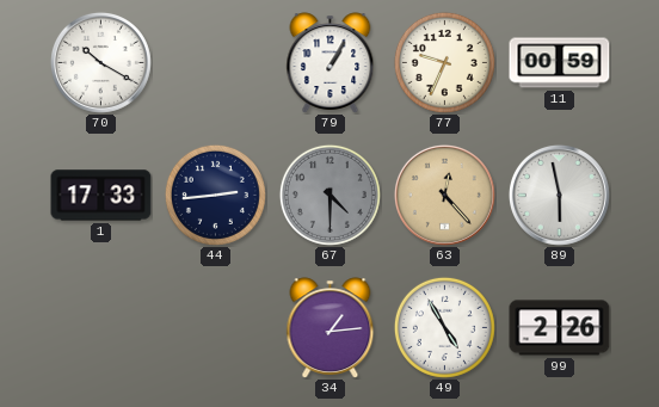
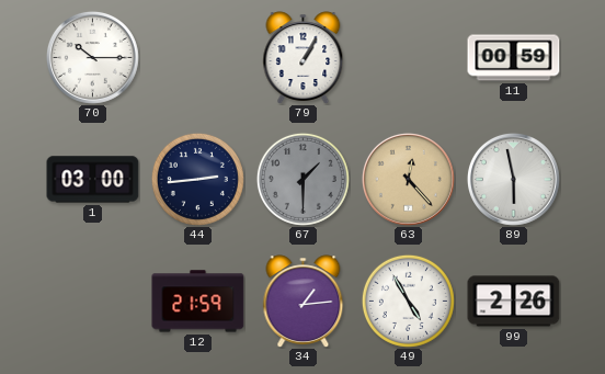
70: 10:20 -> 10:15 (92, 57)
77: 9:34 -> none (444, 62)
1: 17:33 -> 03:00 (93, 180)
67: 4:30 -> 1:30 (302, 179)
12: none -> 21:59 (198, 302)
